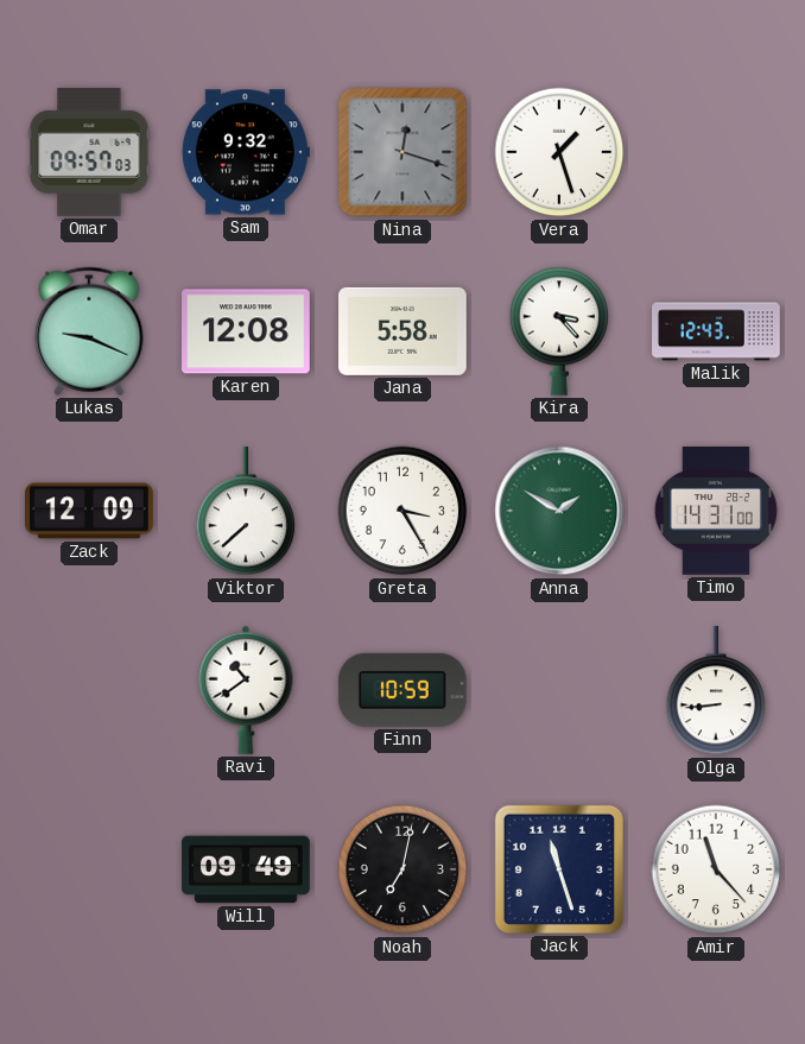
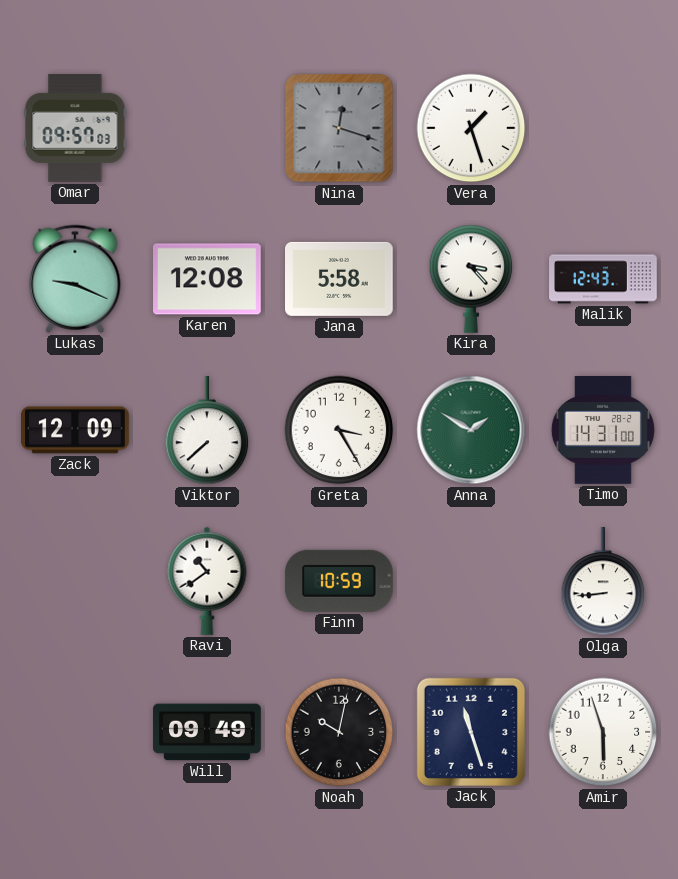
Sam: 9:32 -> none (246, 152)
Noah: 7:02 -> 10:02 (339, 732)
Amir: 11:23 -> 5:57 (603, 732)
